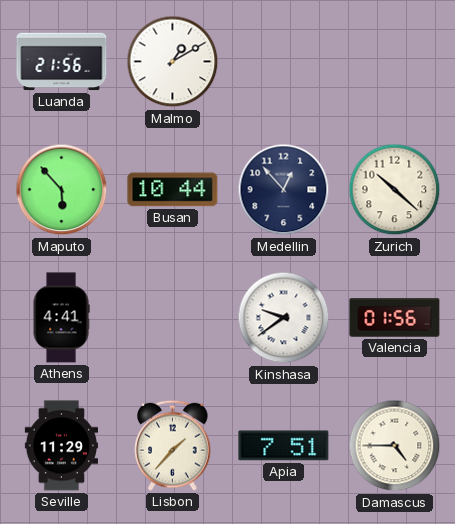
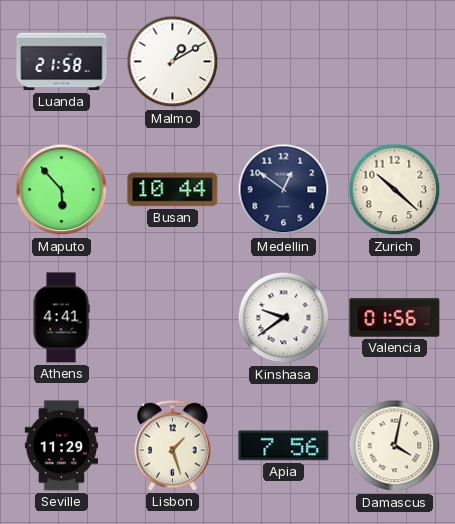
Luanda: 21:56 -> 21:58 (62, 62)
Medellin: 12:53 -> 12:51 (284, 190)
Lisbon: 1:37 -> 1:27 (173, 445)
Apia: 7:51 -> 7:56 (284, 446)
Damascus: 4:45 -> 4:02 (395, 446)
